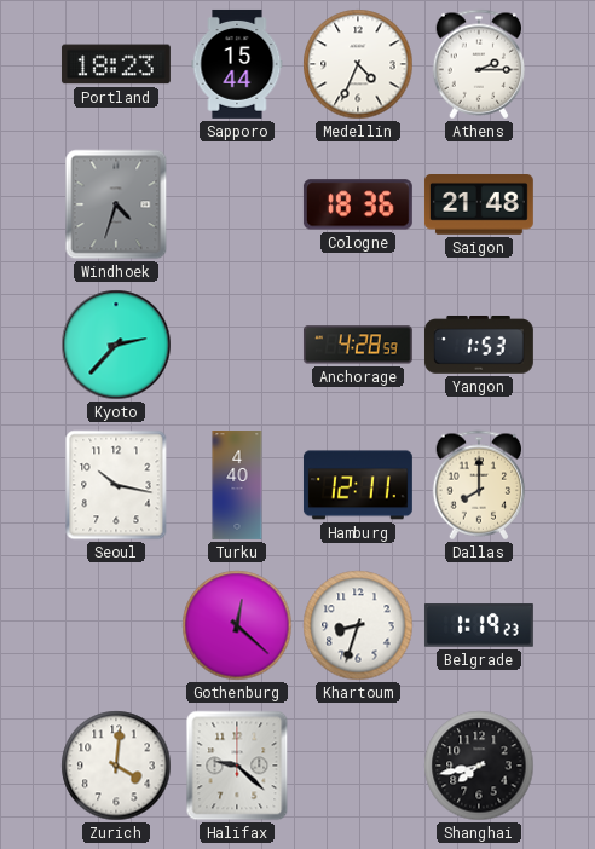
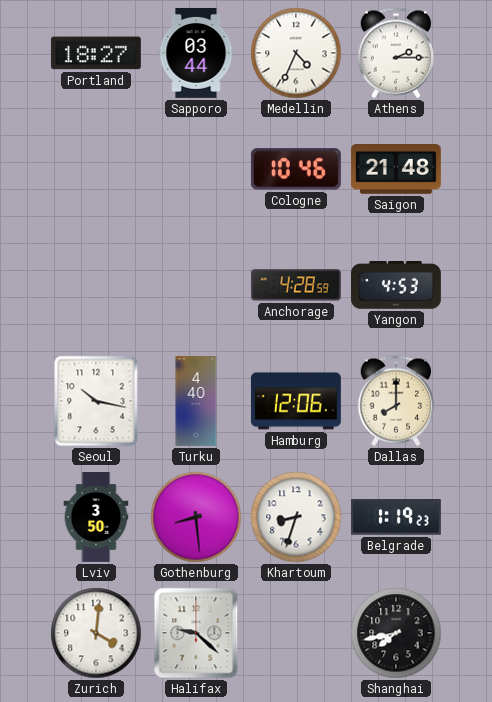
Portland: 18:23 -> 18:27 (96, 53)
Sapporo: 15:44 -> 03:44 (196, 53)
Windhoek: 4:33 -> none (116, 204)
Cologne: 18:36 -> 10:46 (296, 169)
Kyoto: 2:37 -> none (116, 345)
Yangon: 1:53 -> 4:53 (396, 286)
Hamburg: 12:11 -> 12:06 (296, 401)
Lviv: none -> 3:50 (96, 518)
Gothenburg: 12:22 -> 8:29 (196, 517)
